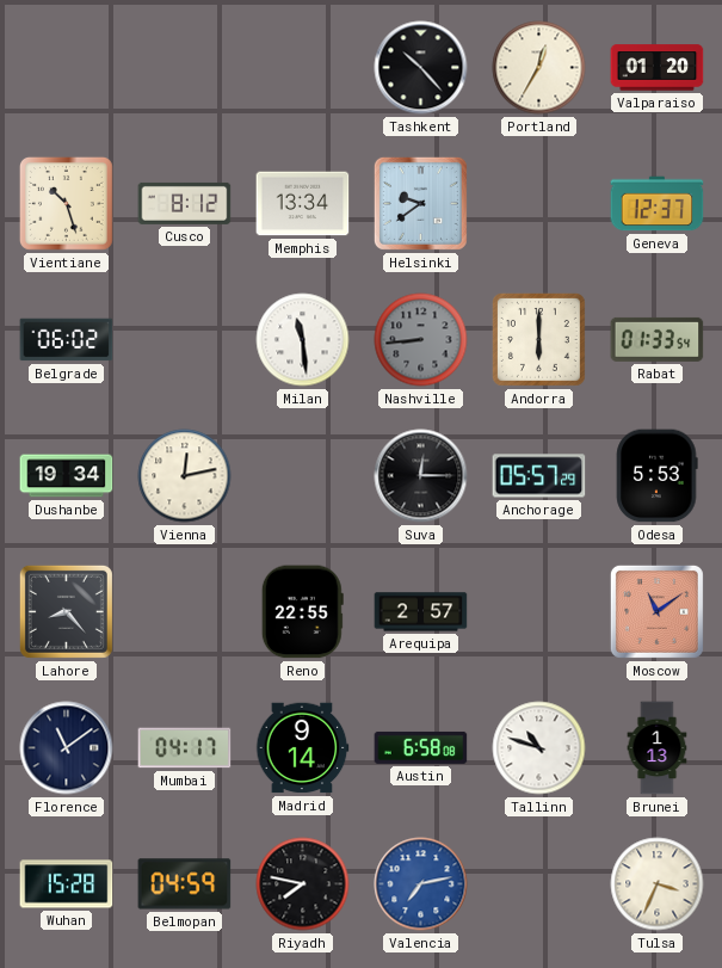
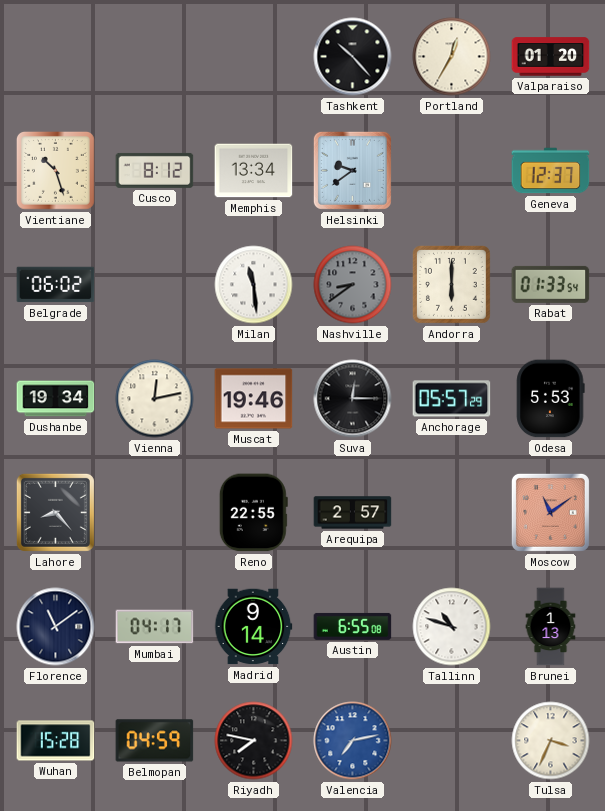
Nashville: 8:44 -> 8:39 (353, 285)
Muscat: none -> 19:46 (254, 399)
Austin: 6:58 -> 6:55 (353, 626)
